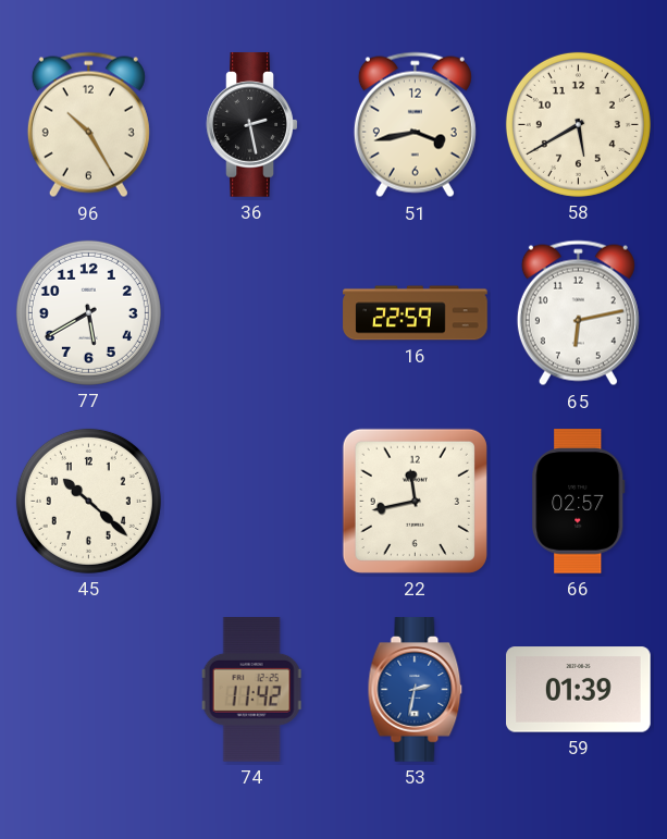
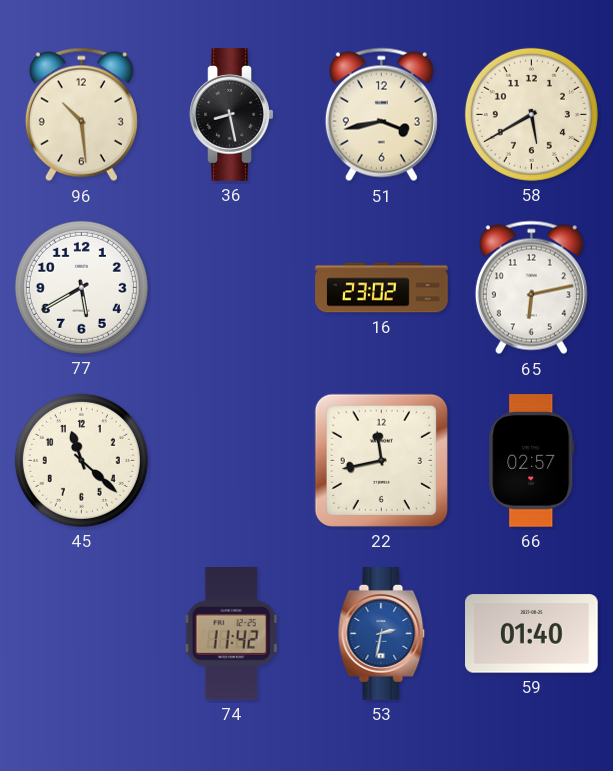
96: 10:25 -> 10:29 (81, 115)
36: 2:28 -> 8:28 (232, 115)
16: 22:59 -> 23:02 (382, 288)
45: 10:22 -> 11:22 (81, 460)
59: 01:39 -> 01:40 (532, 634)
